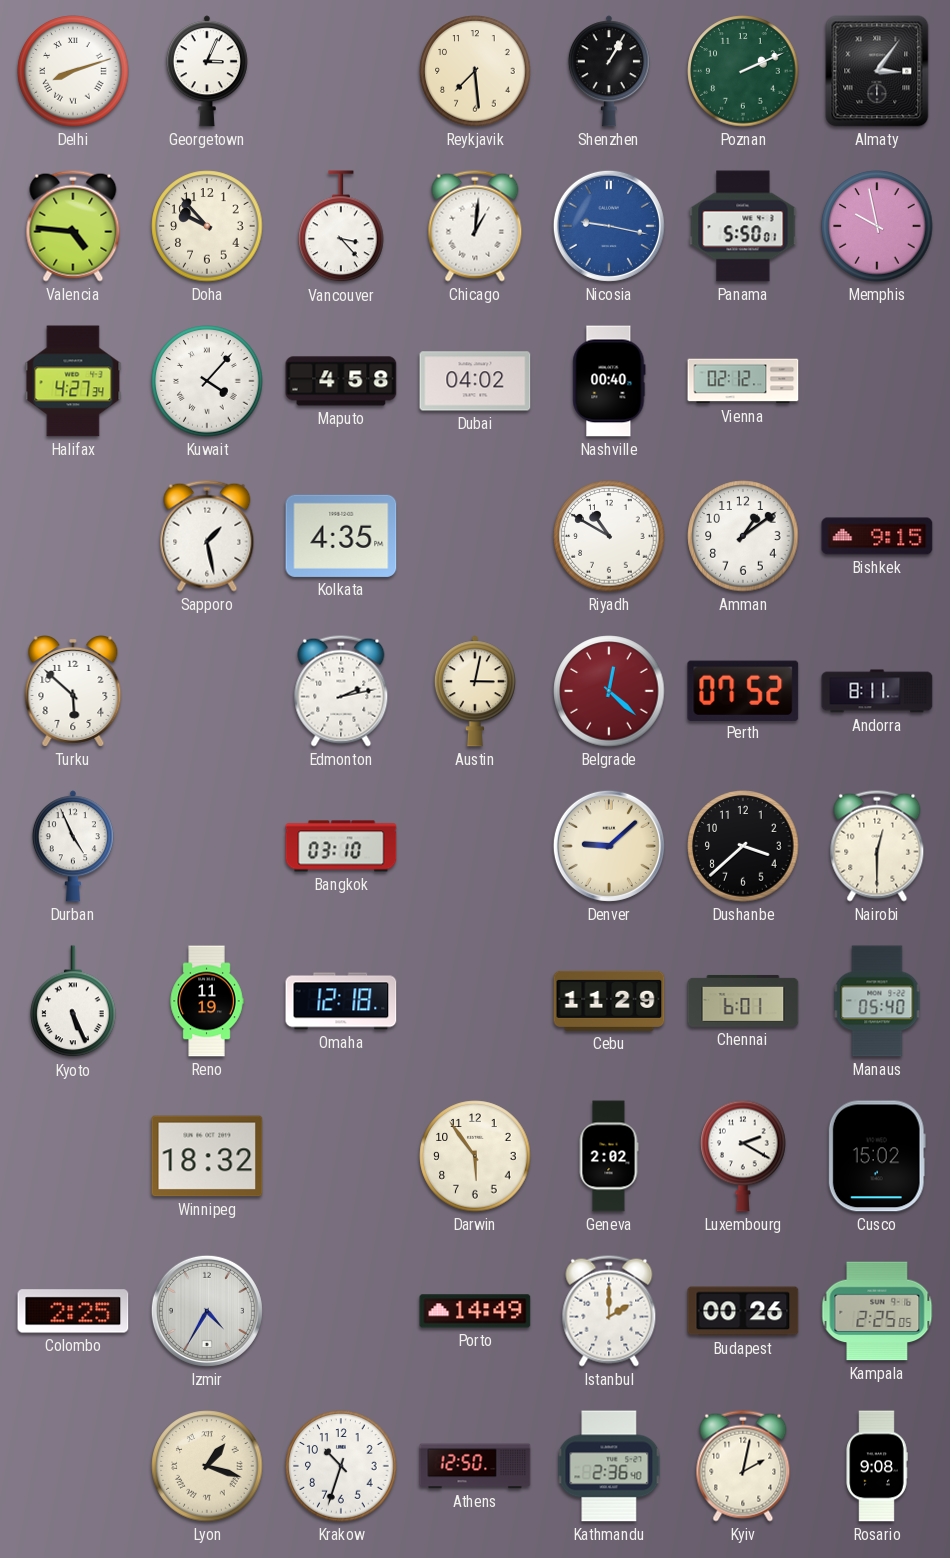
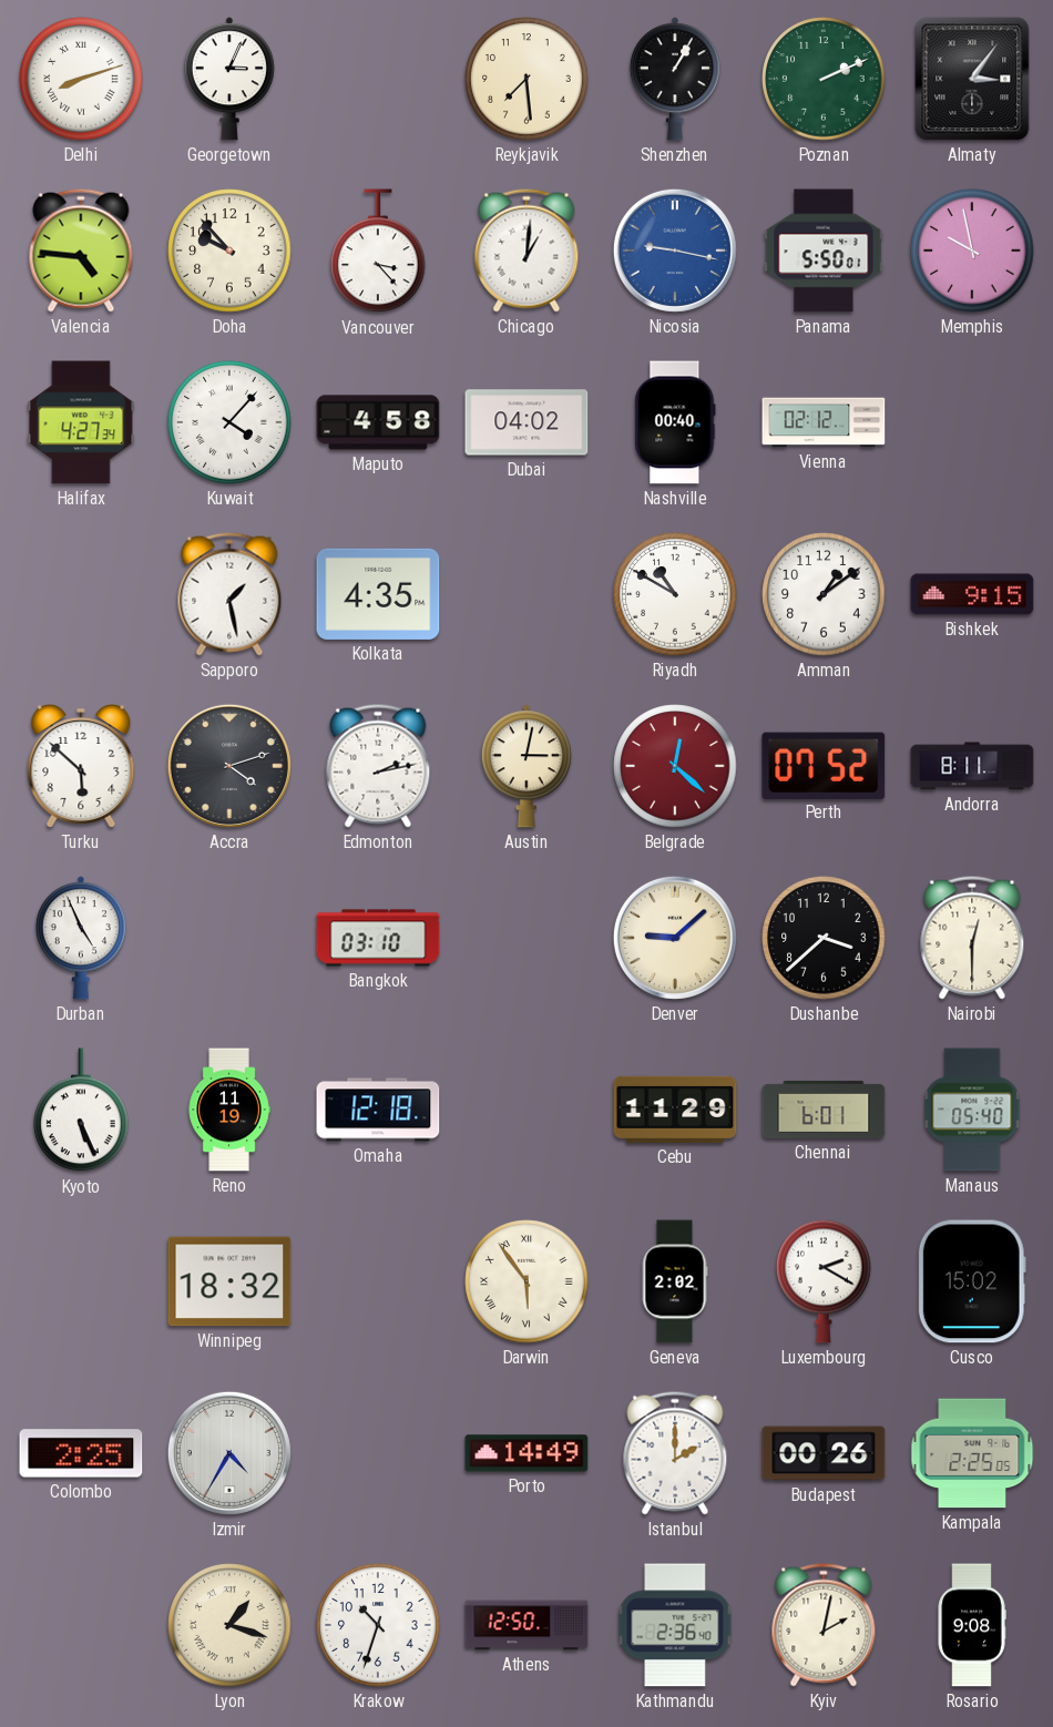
Accra: none -> 4:12 (229, 766)
Darwin numerals: Arabic -> Roman (526, 1281)
